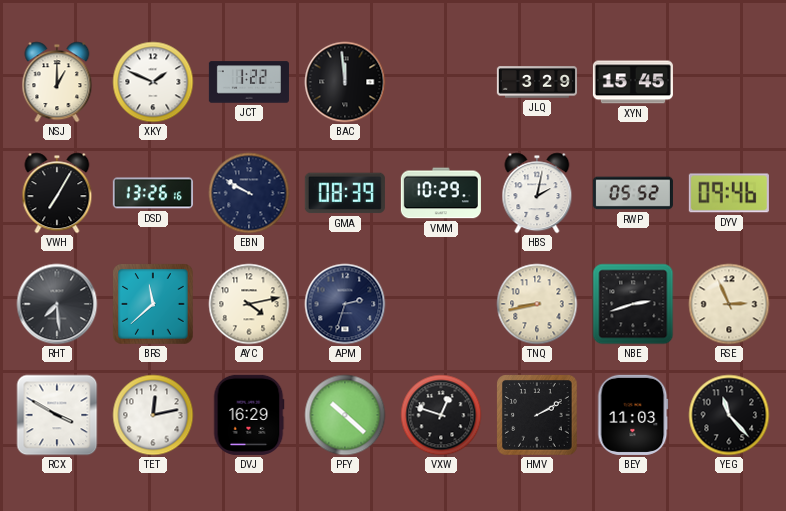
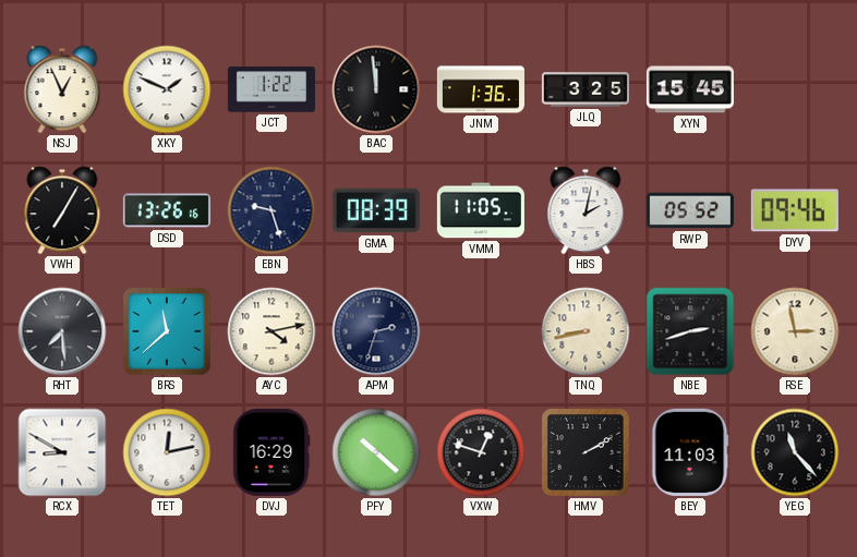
NSJ: 1:00 -> 12:56 (62, 89)
JNM: none -> 1:36 (481, 89)
JLQ: 3:29 -> 3:25 (586, 89)
EBN: 9:50 -> 9:27 (271, 210)
VMM: 10:29 -> 11:05 (481, 210)
RSE: 2:56 -> 2:58 (795, 331)
RCX: 3:50 -> 8:50 (62, 452)
